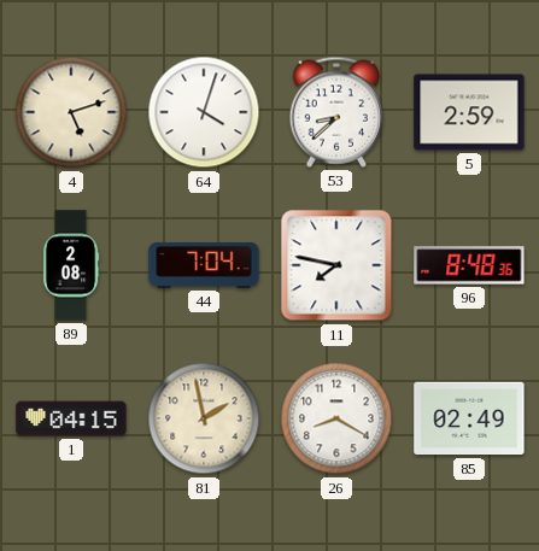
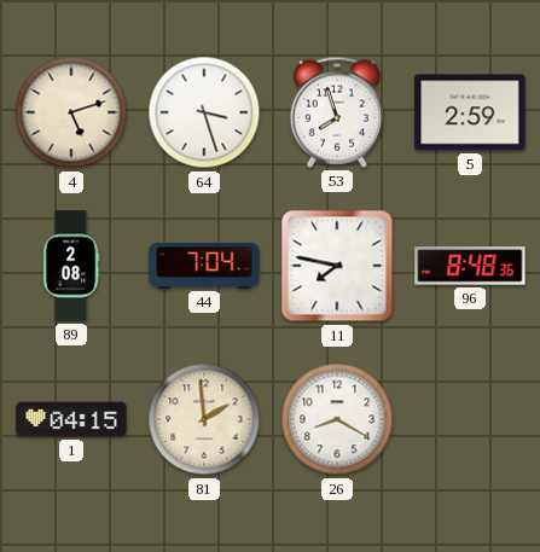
64: 4:03 -> 3:27 (204, 112)
53: 8:38 -> 7:57 (337, 112)
81: 1:58 -> 1:59 (204, 419)
85: 02:49 -> none (469, 418)
